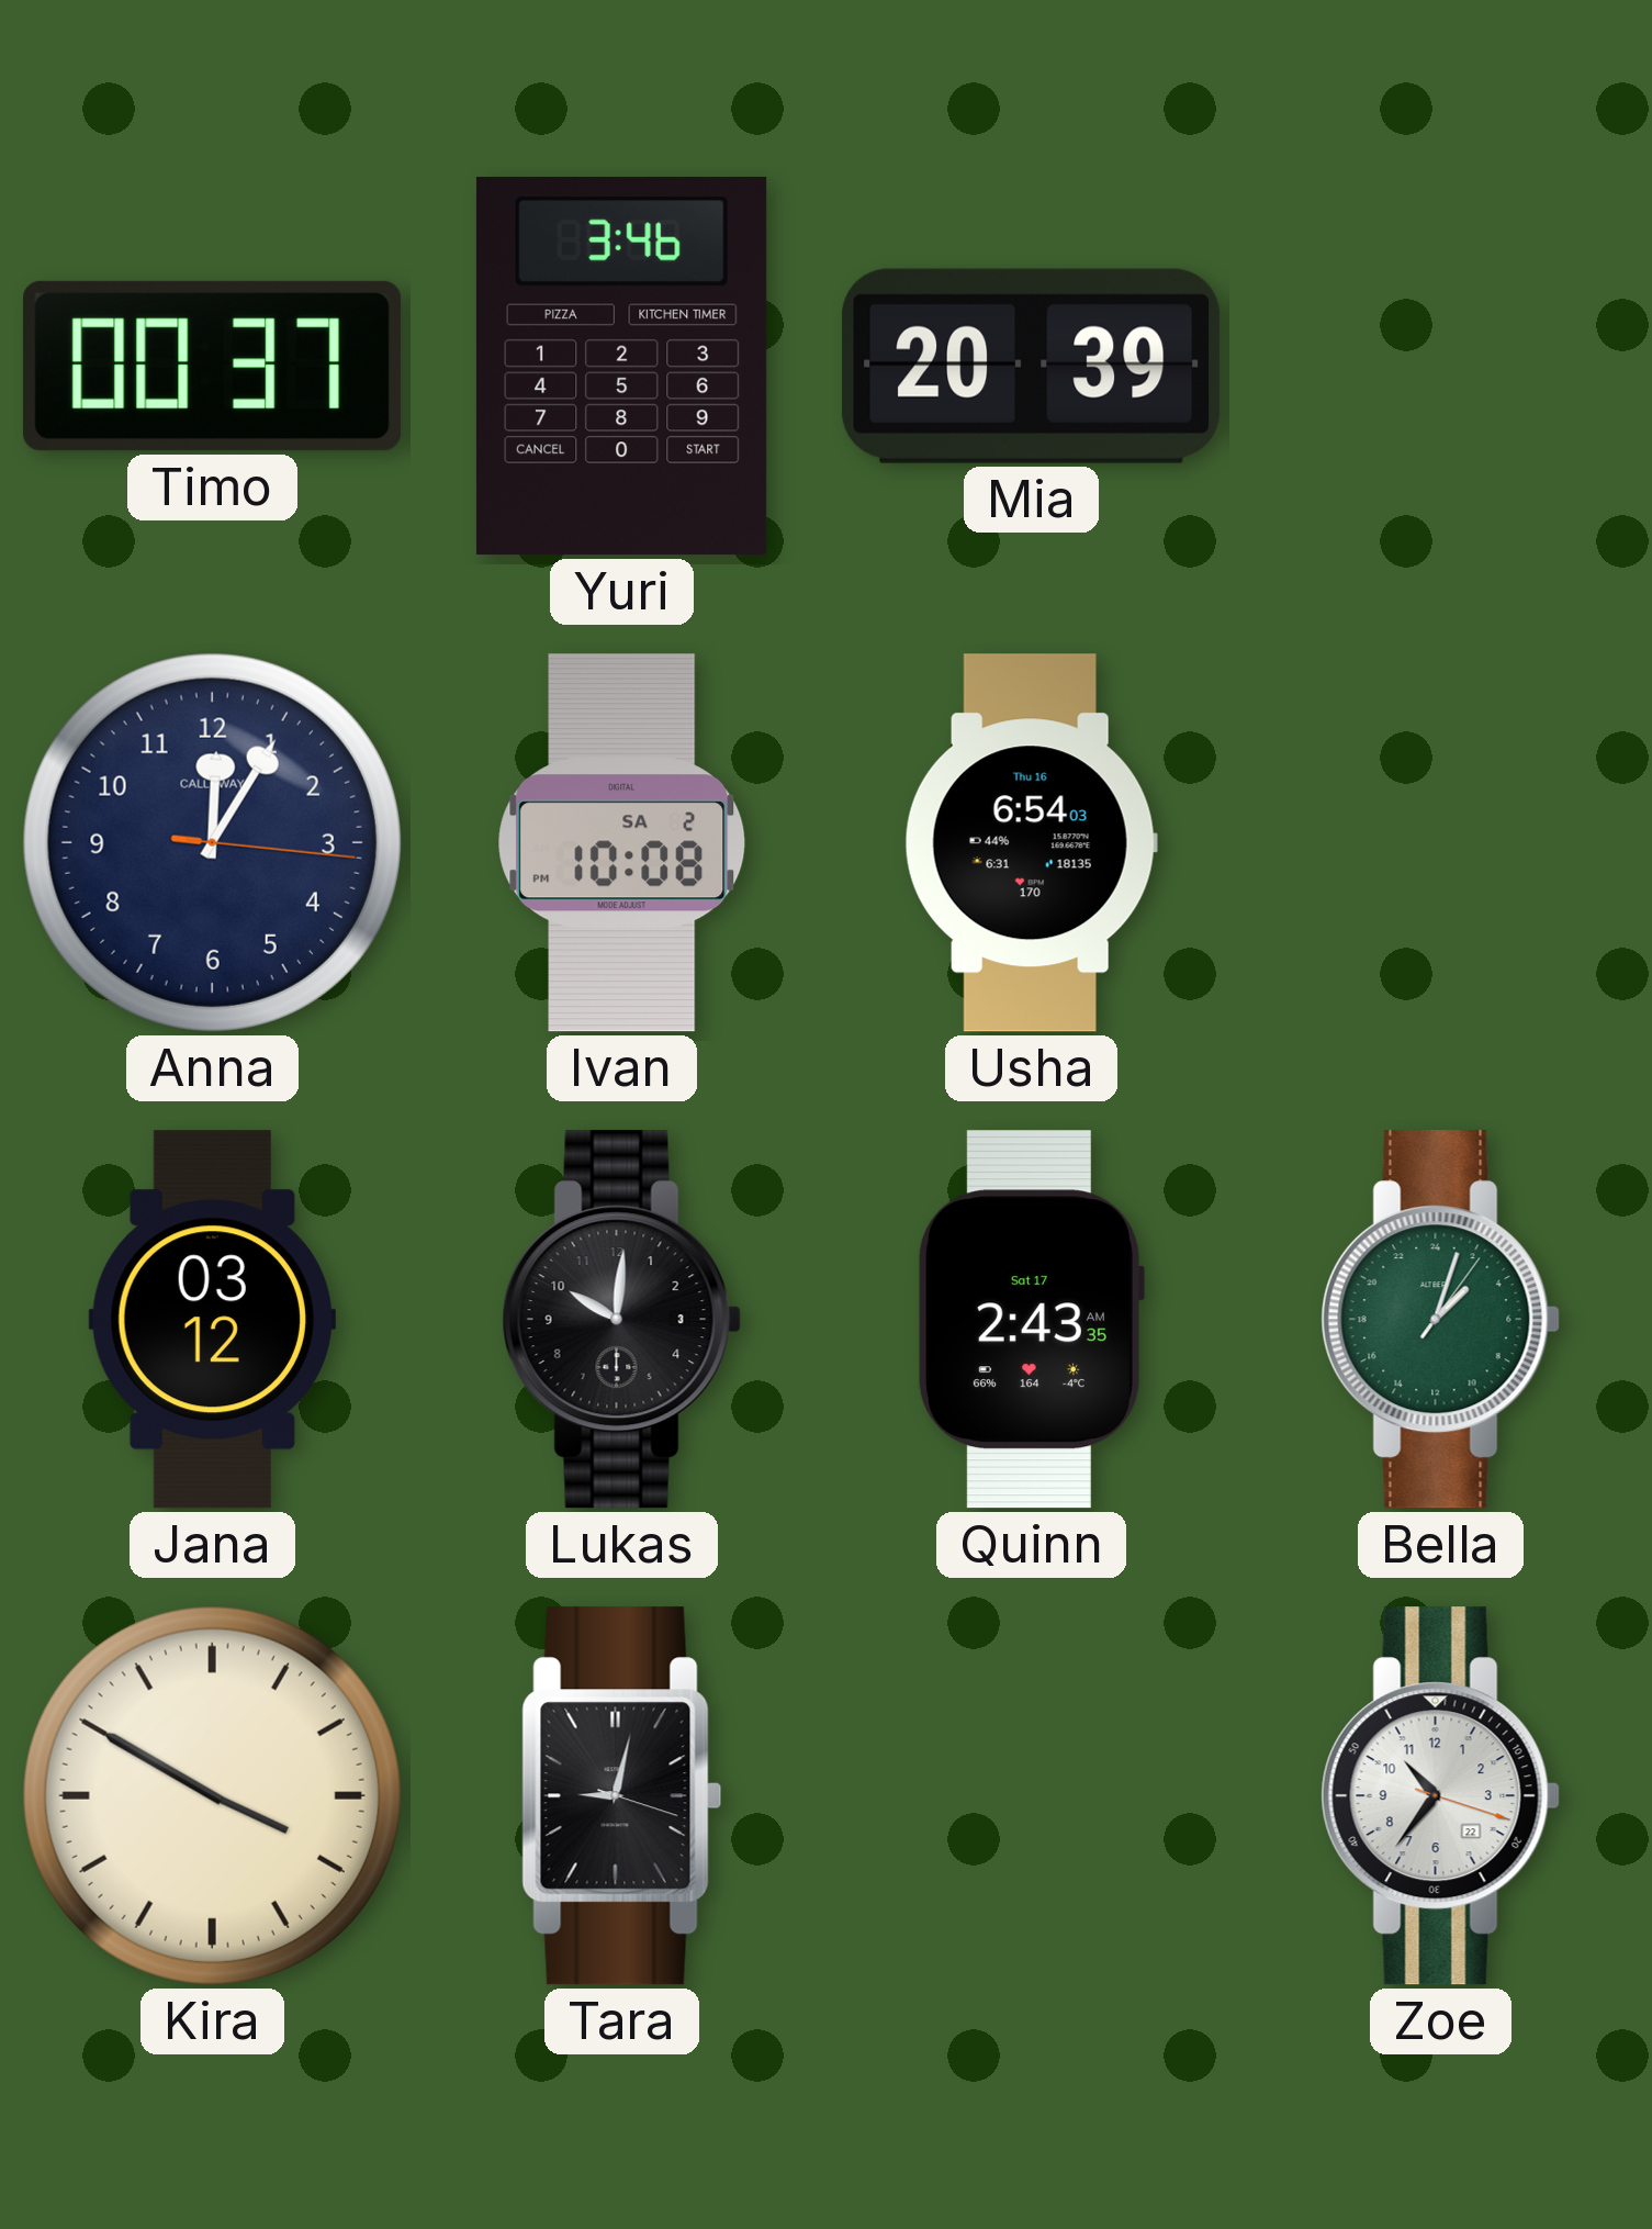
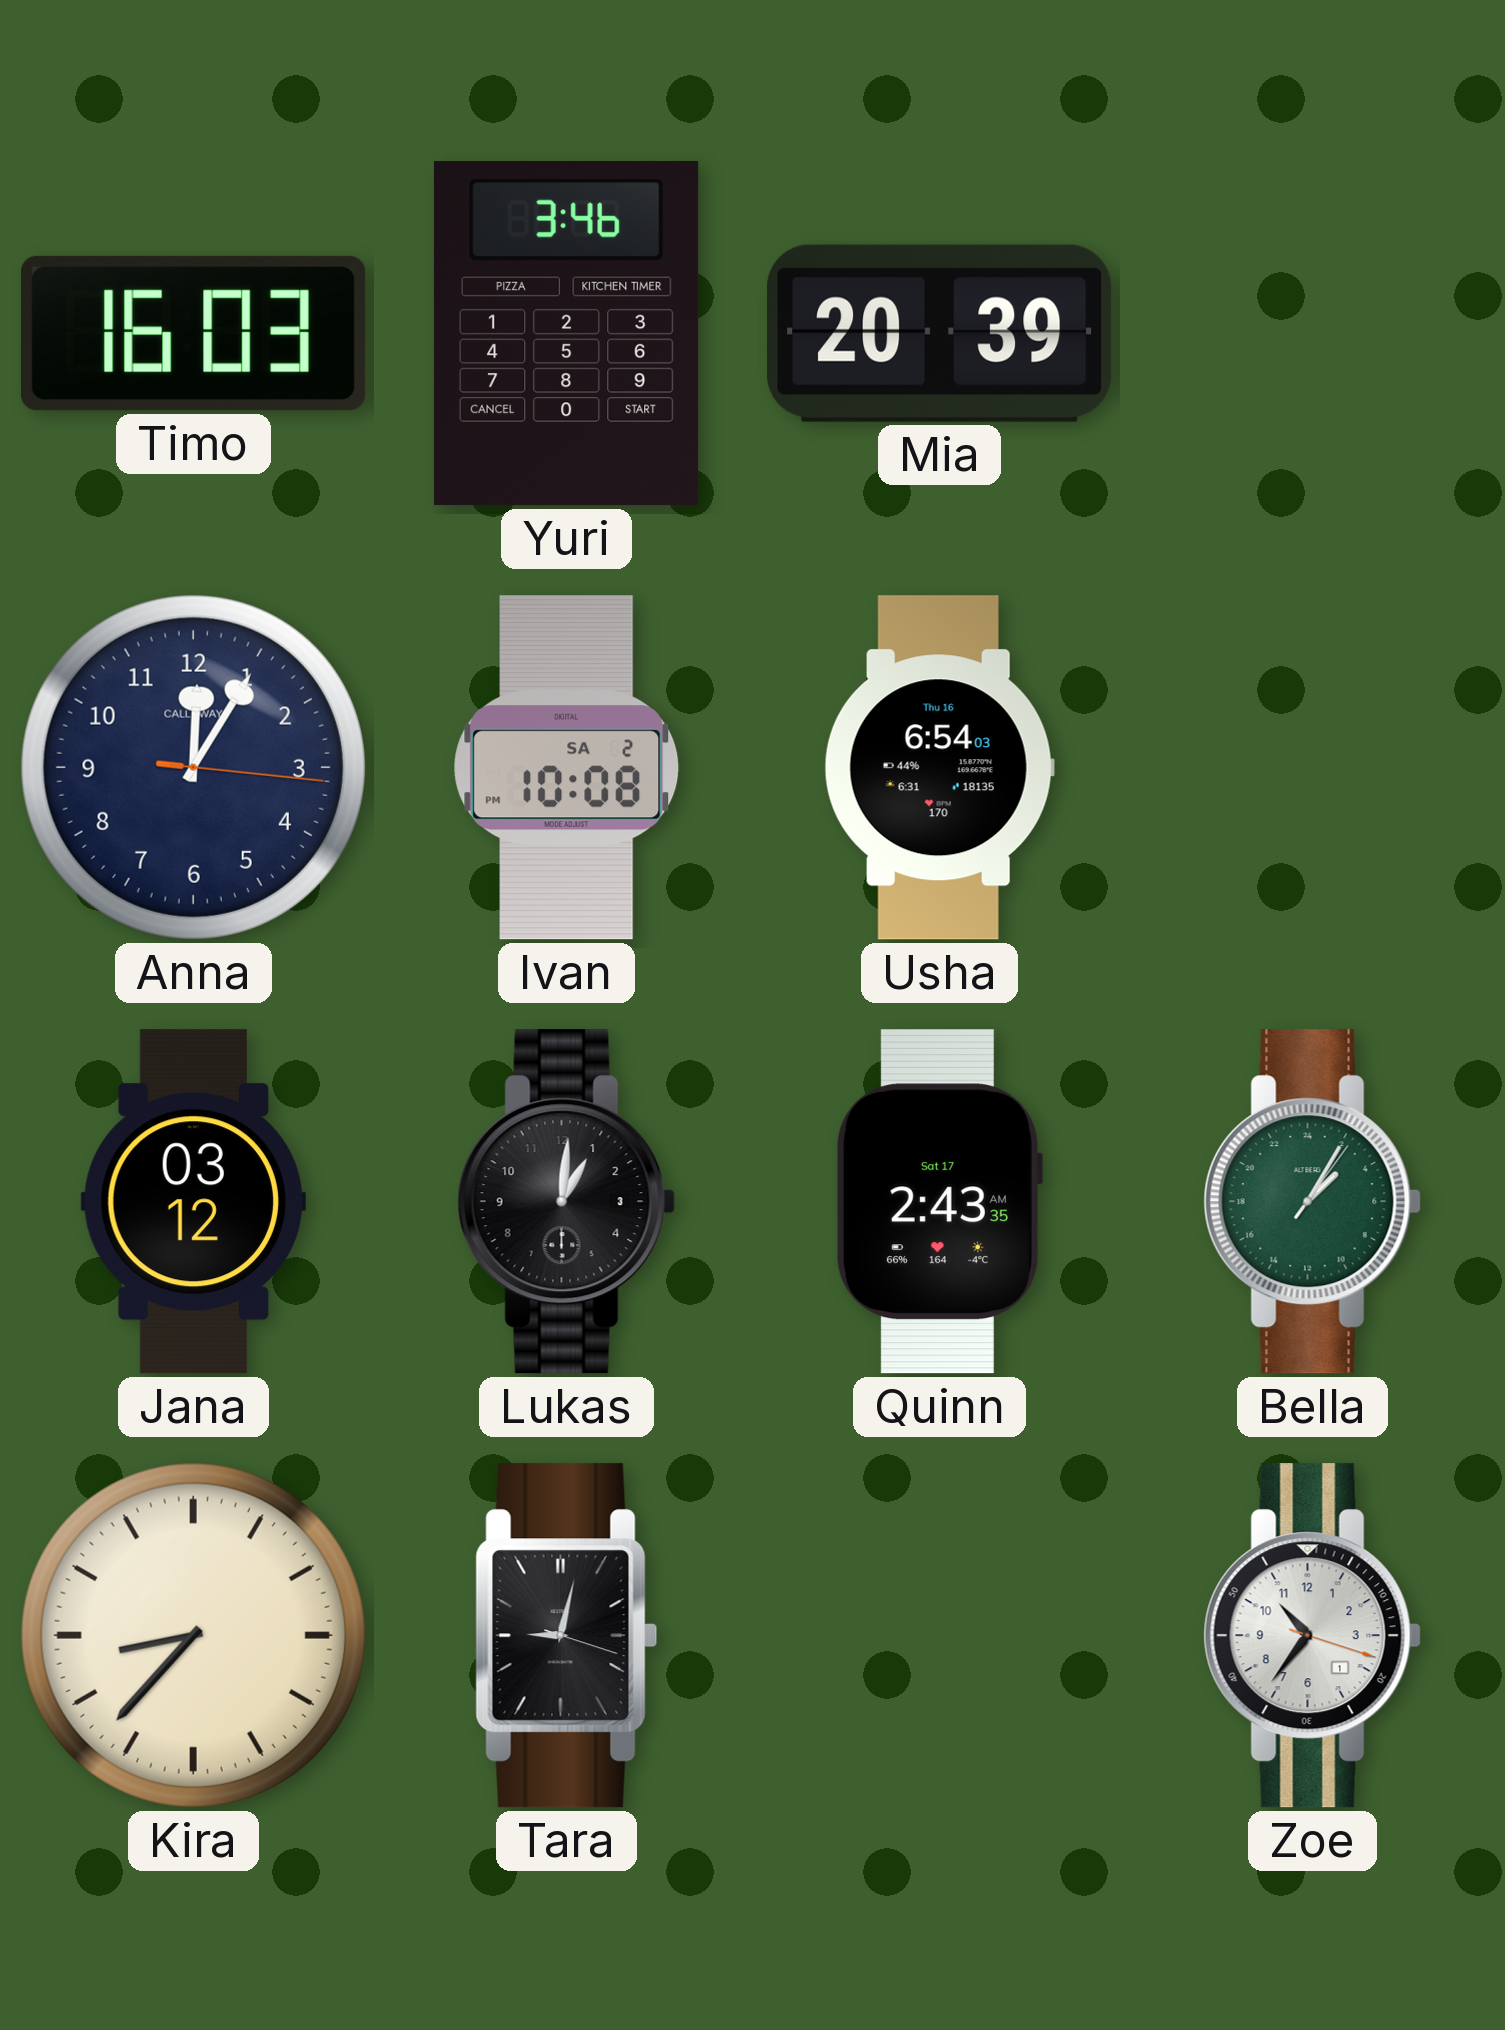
Timo: 00:37 -> 16:03 (194, 333)
Lukas: 10:01 -> 1:01 (566, 1202)
Bella: 3:03 -> 3:05 (1312, 1202)
Kira: 3:50 -> 8:37 (193, 1635)
Zoe date: 22 -> 1 (1312, 1636)
